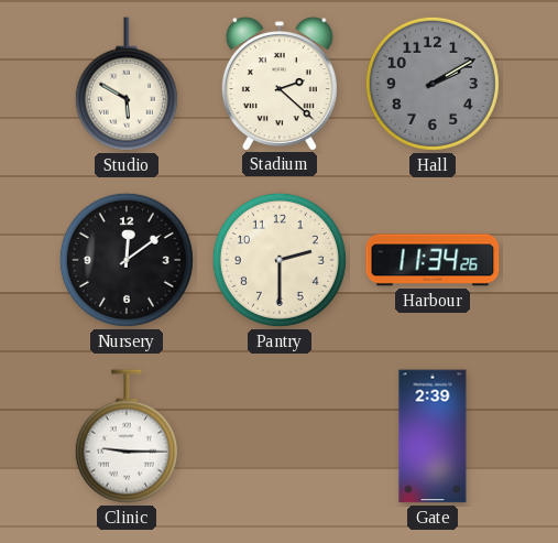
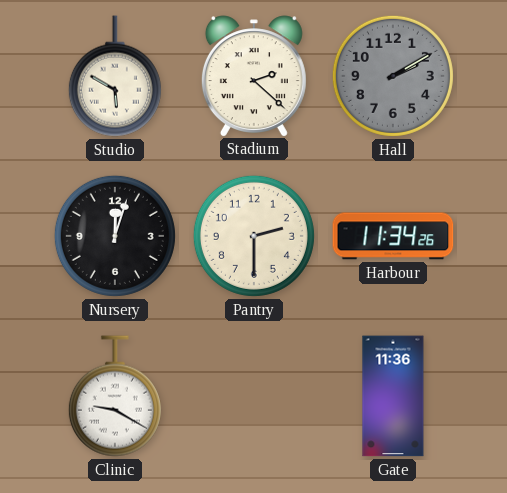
Nursery: 12:09 -> 12:03 (115, 236)
Clinic: 9:15 -> 9:20 (115, 396)
Gate: 2:39 -> 11:36 (393, 396)
